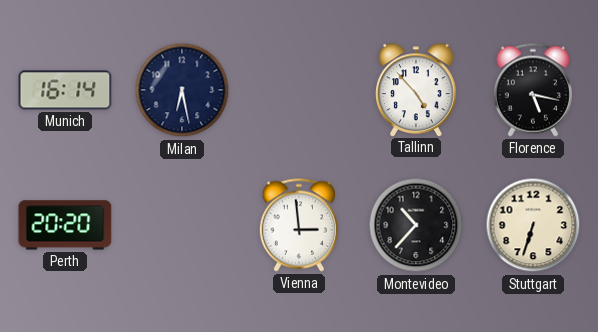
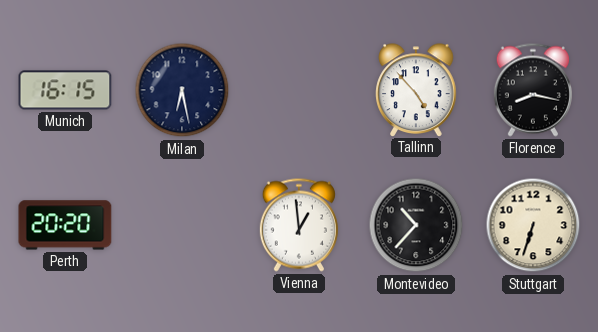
Munich: 16:14 -> 16:15 (65, 90)
Florence: 5:17 -> 8:17 (533, 90)
Vienna: 2:59 -> 12:59 (299, 225)
